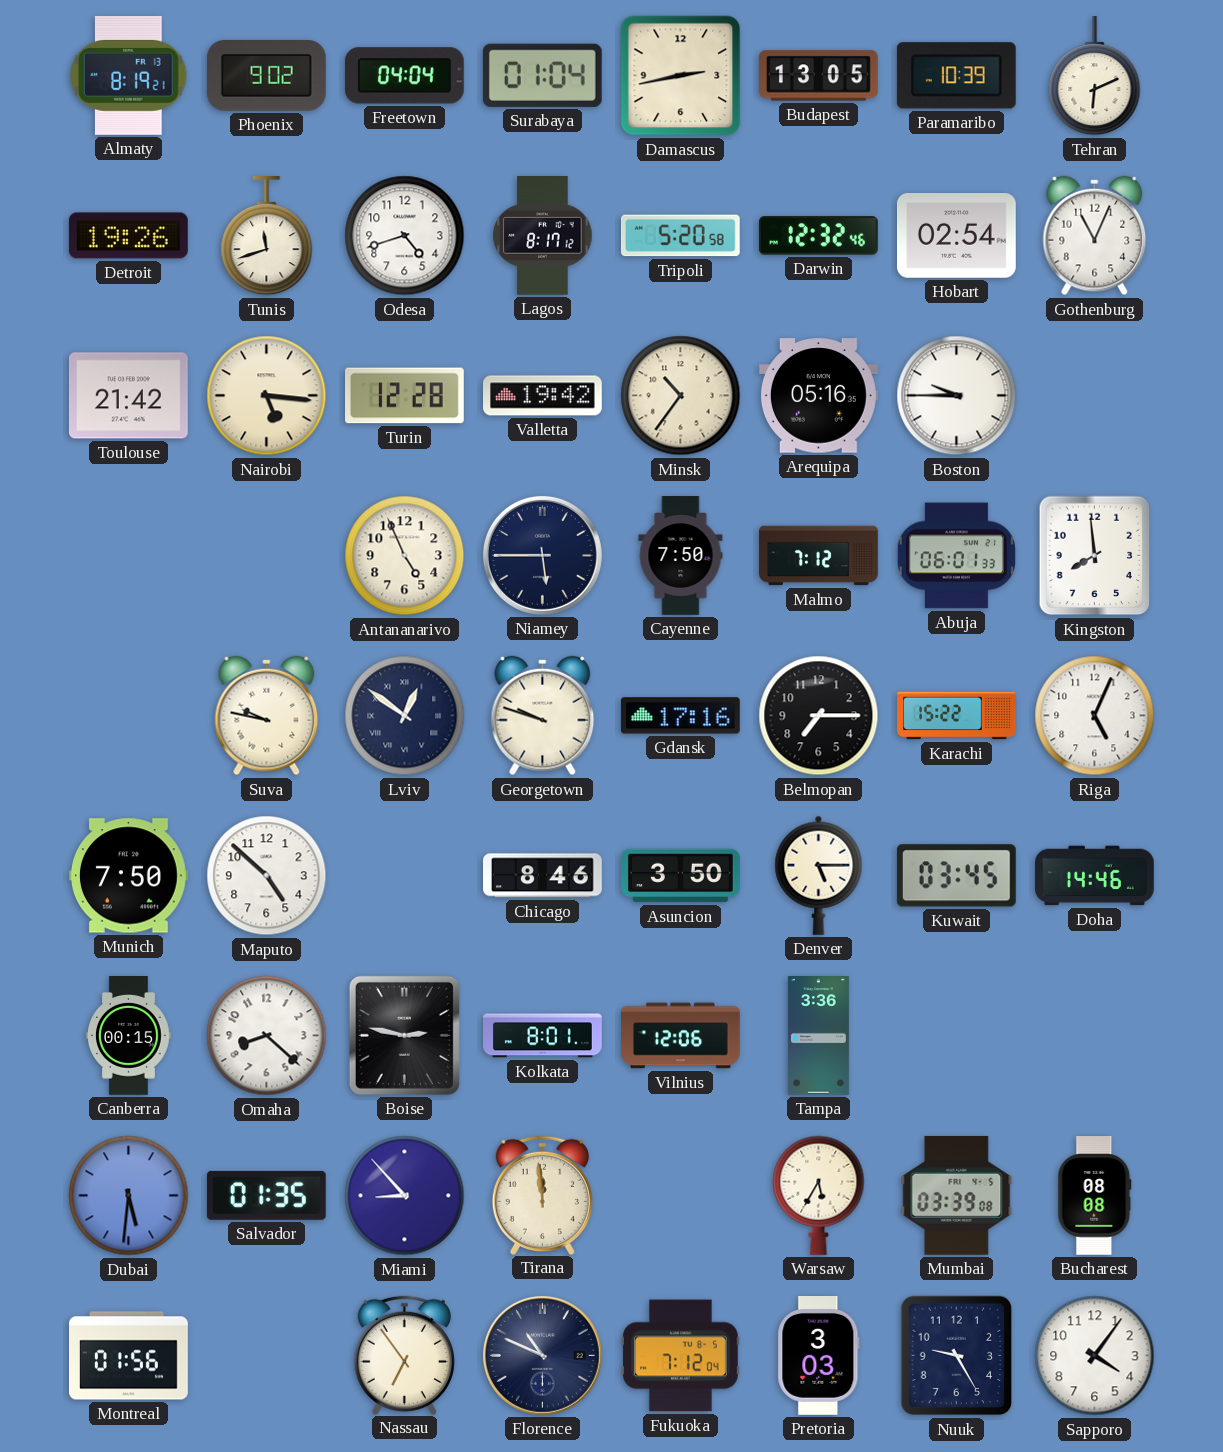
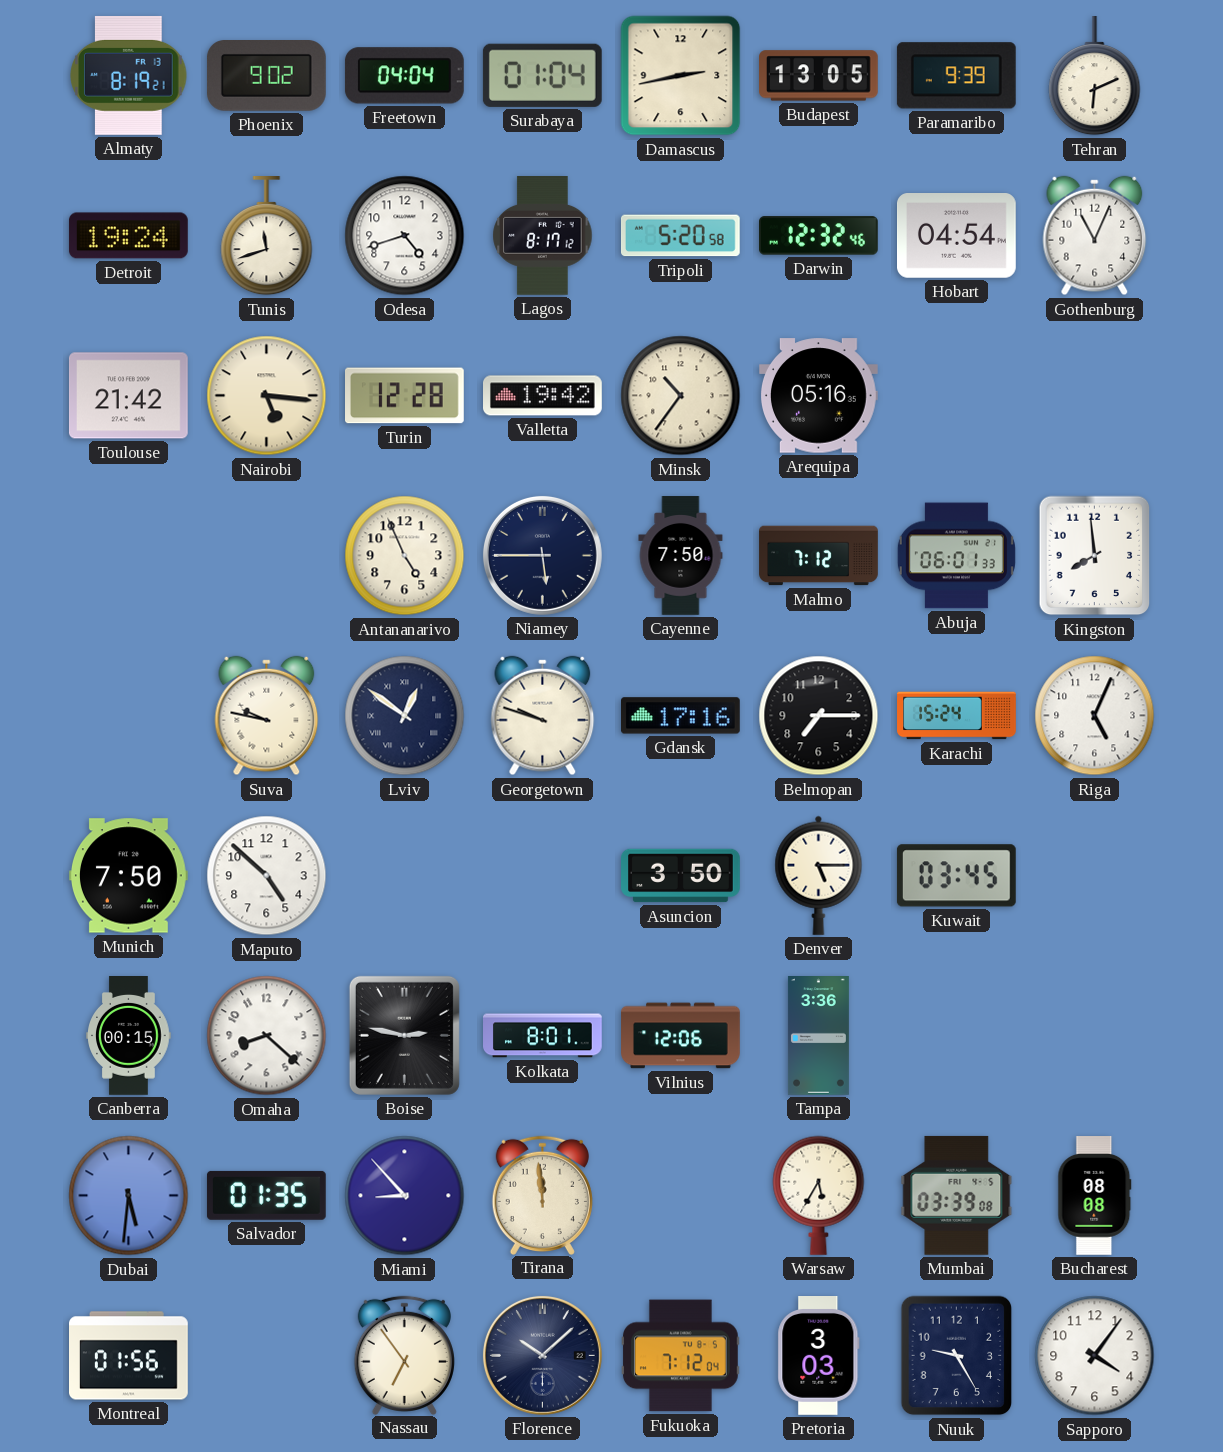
Paramaribo: 10:39 -> 9:39 (956, 76)
Detroit: 19:26 -> 19:24 (128, 236)
Hobart: 02:54 -> 04:54 (957, 236)
Boston: 9:45 -> none (957, 396)
Karachi: 15:22 -> 15:24 (957, 716)
Chicago: 8:46 -> none (543, 876)
Doha: 14:46 -> none (1095, 876)
Florence: 10:49 -> 10:08 (542, 1355)
